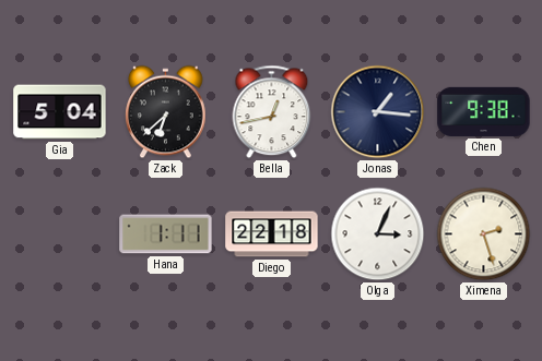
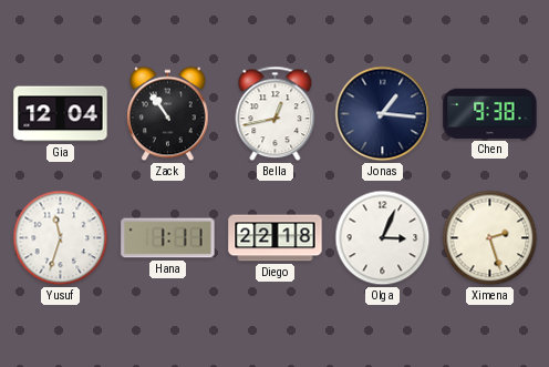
Gia: 5:04 -> 12:04 (61, 114)
Zack: 6:38 -> 10:54 (168, 114)
Yusuf: none -> 11:33 (61, 238)
